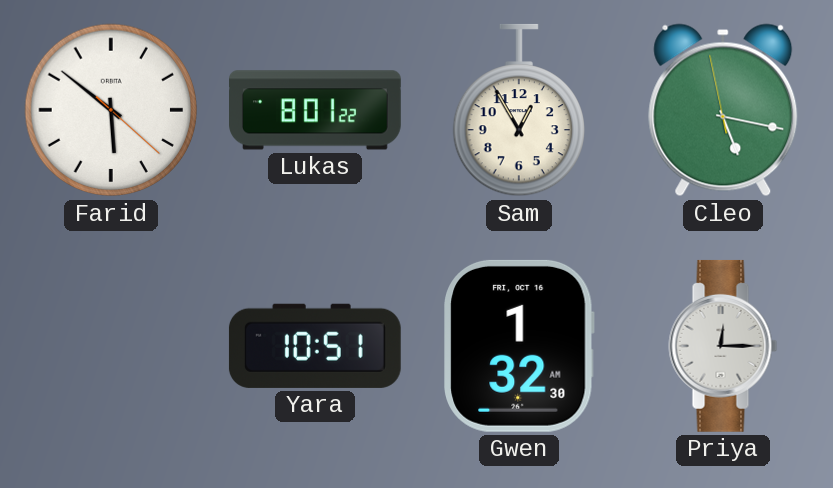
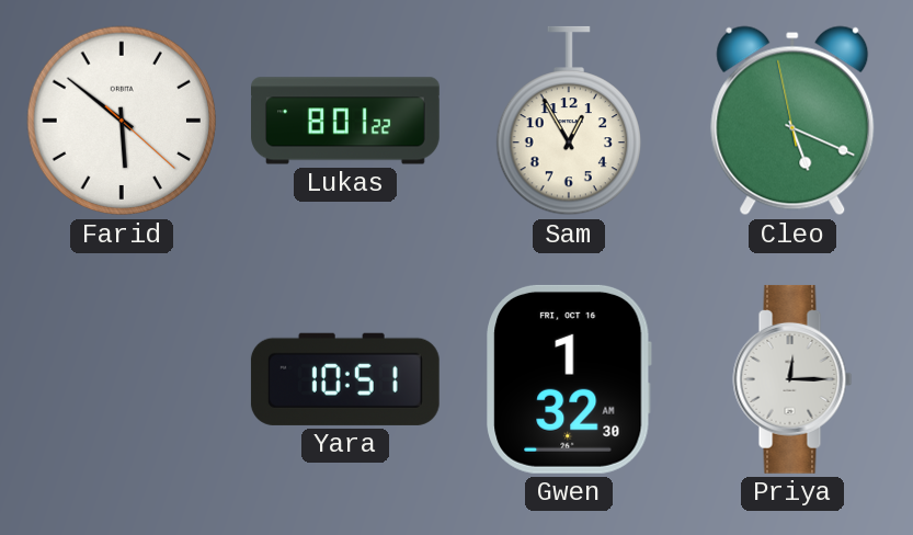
Cleo: 5:16 -> 5:18 (792, 121)
